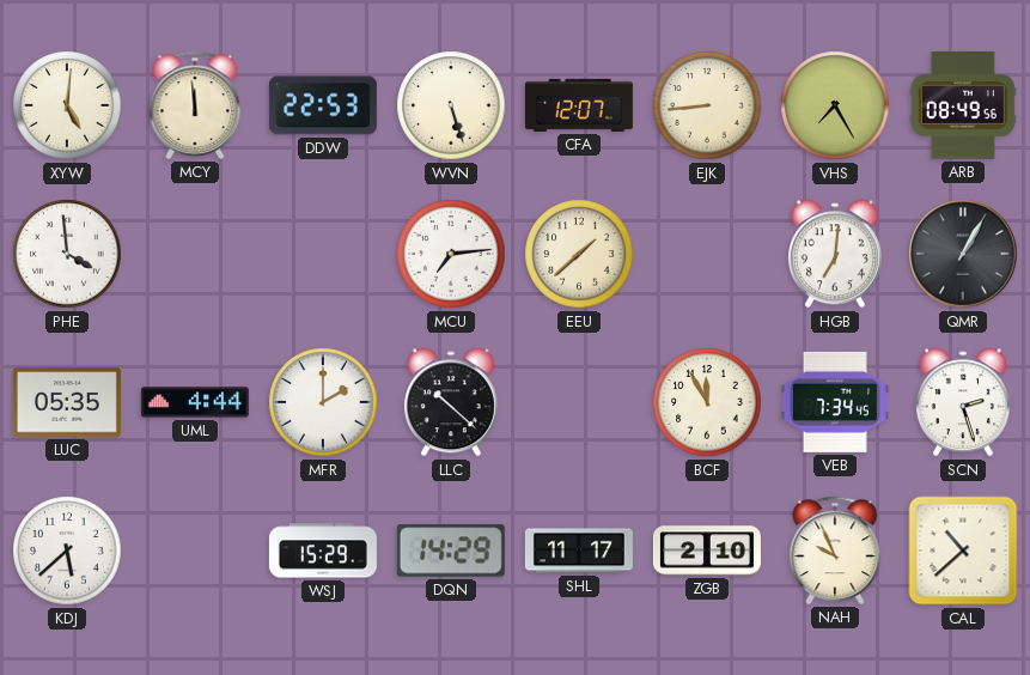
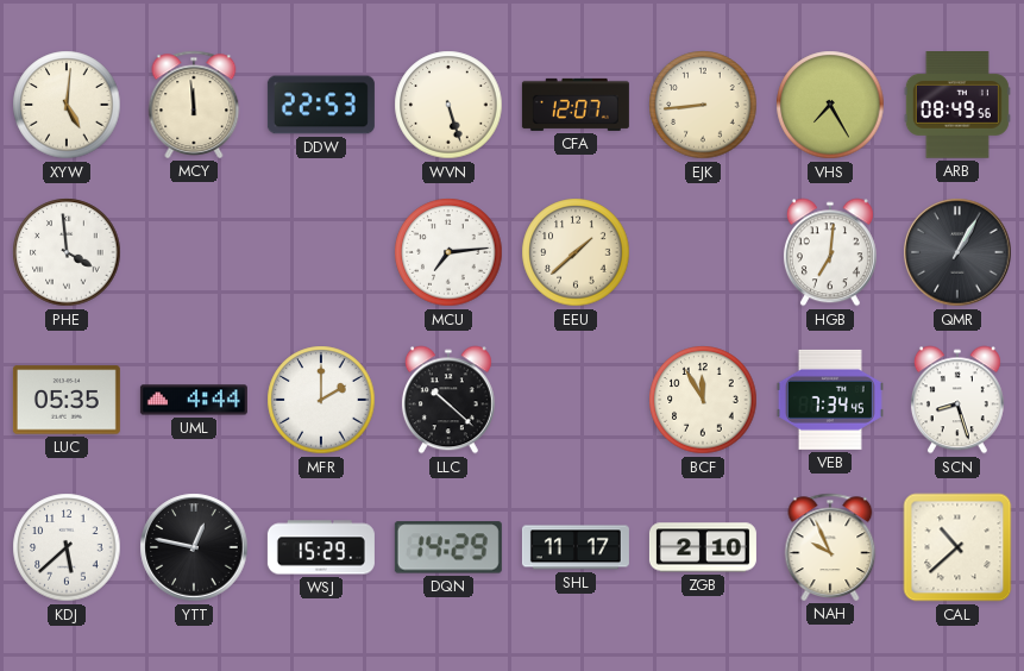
SCN: 2:27 -> 8:27 (957, 400)
YTT: none -> 12:47 (194, 547)
